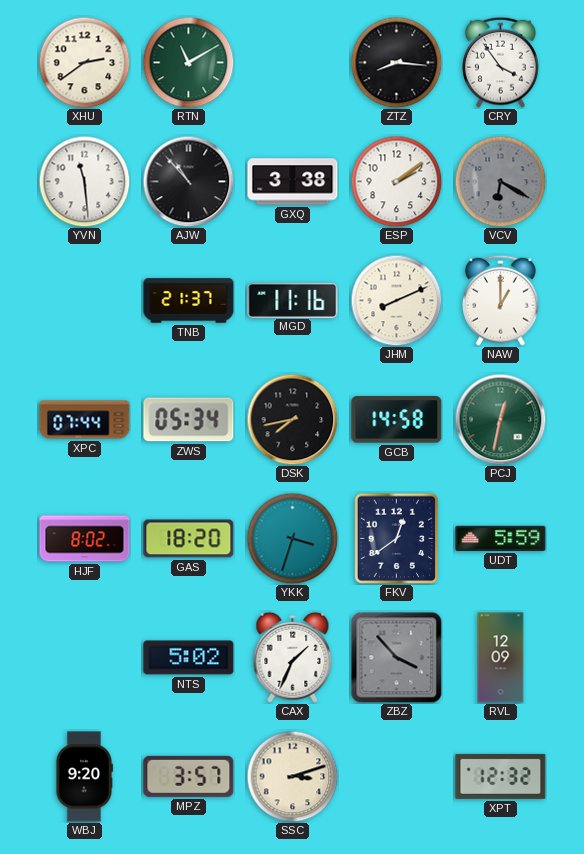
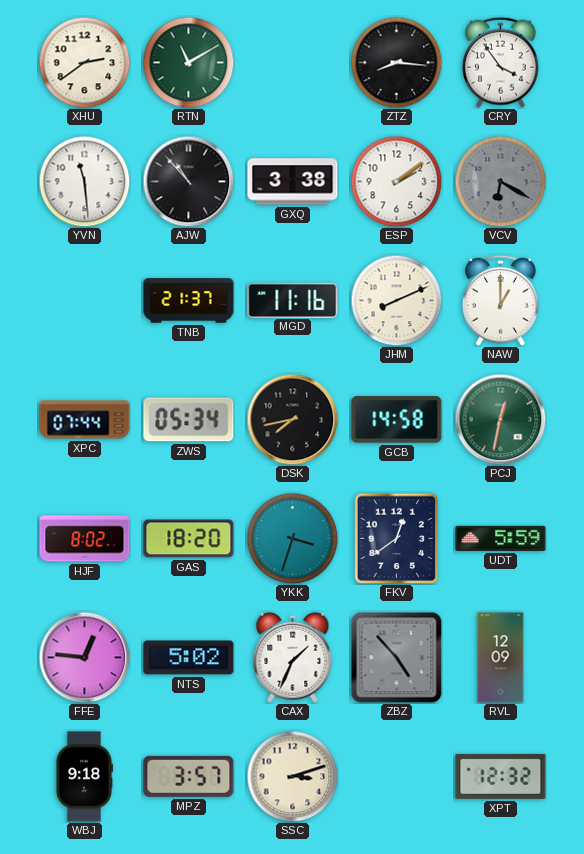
FFE: none -> 12:46 (84, 657)
ZBZ: 3:53 -> 4:53 (396, 657)
WBJ: 9:20 -> 9:18 (84, 777)
